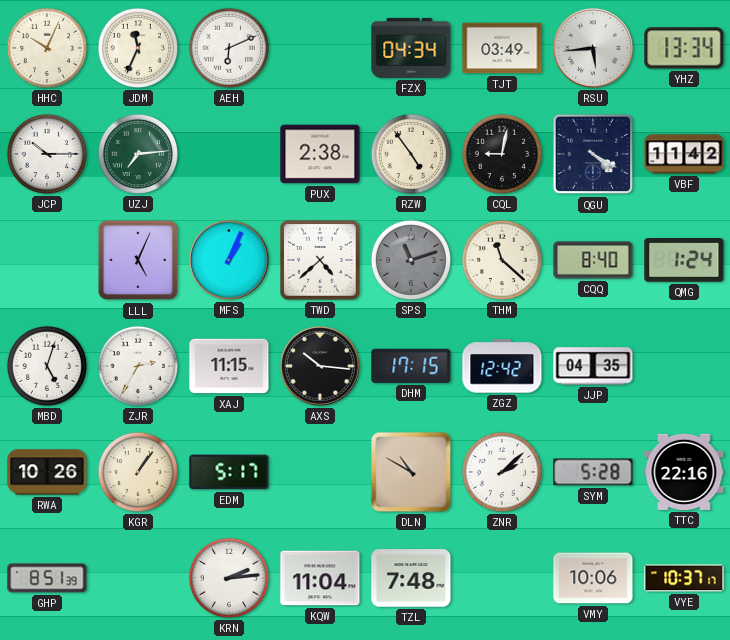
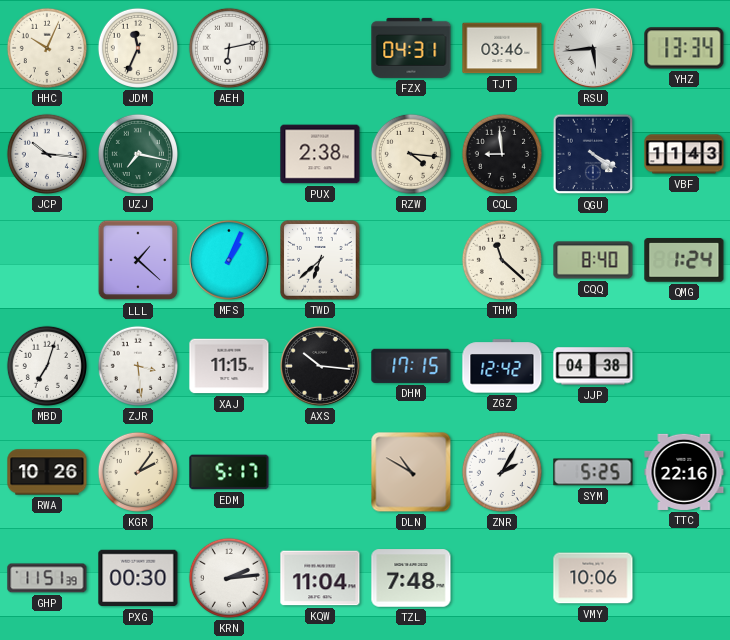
AEH: 6:11 -> 6:13 (229, 48)
FZX: 04:34 -> 04:31 (411, 48)
TJT: 03:49 -> 03:46 (502, 48)
JCP: 10:15 -> 10:16 (47, 154)
UZJ: 7:14 -> 7:17 (138, 154)
RZW: 4:54 -> 4:16 (411, 154)
CQL: 9:02 -> 8:59 (502, 154)
VBF: 11:42 -> 11:43 (684, 154)
LLL: 5:04 -> 1:22 (138, 260)
TWD: 4:38 -> 6:38 (320, 260)
SPS: 11:12 -> none (411, 260)
MBD: 5:03 -> 7:03 (47, 366)
ZJR: 2:35 -> 3:29 (138, 366)
JJP: 04:35 -> 04:38 (593, 366)
KGR: 1:06 -> 2:06 (138, 472)
ZNR: 2:08 -> 2:05 (502, 472)
SYM: 5:28 -> 5:25 (593, 472)
GHP: 8:51 -> 11:51 (47, 578)
PXG: none -> 00:30 (138, 578)
VYE: 10:37 -> none (684, 578)
